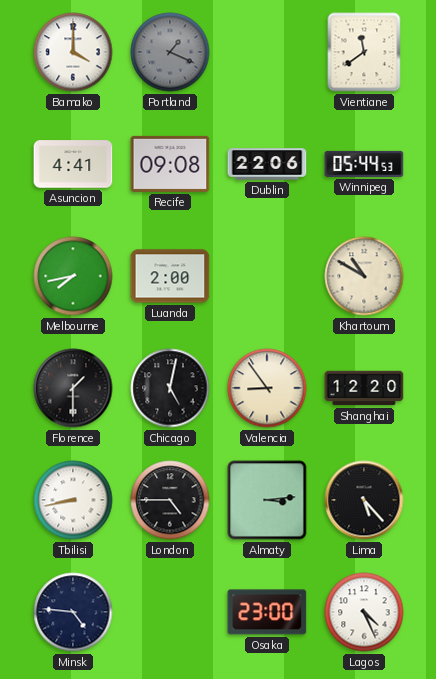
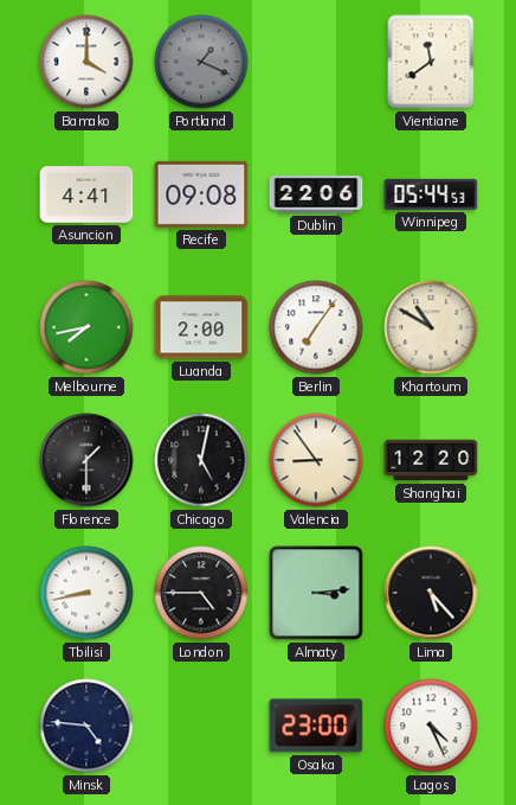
Berlin: none -> 7:06 (316, 327)
